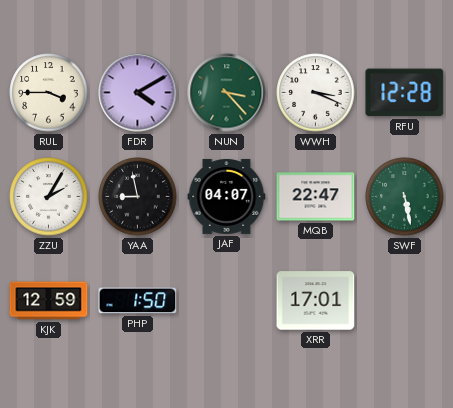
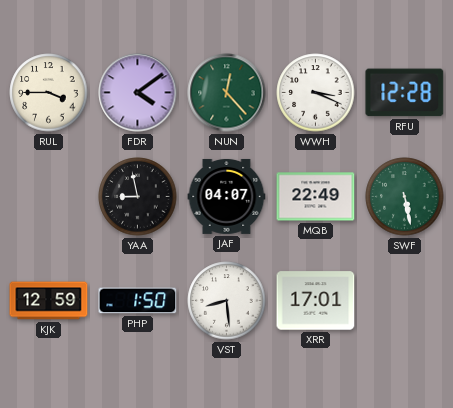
FDR: 4:10 -> 4:09 (138, 93)
NUN: 3:23 -> 12:23 (227, 93)
ZZU: 2:05 -> none (49, 197)
MQB: 22:47 -> 22:49 (316, 197)
VST: none -> 8:29 (227, 301)
